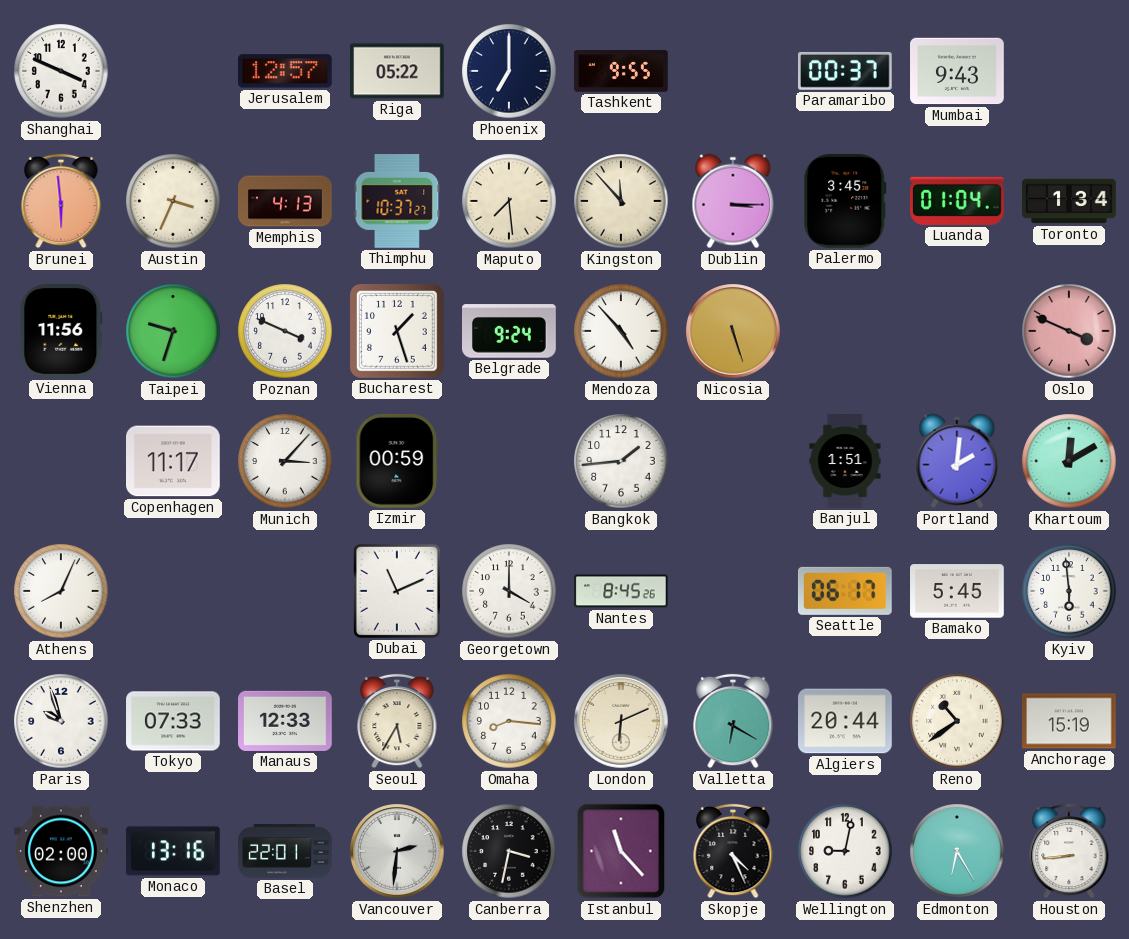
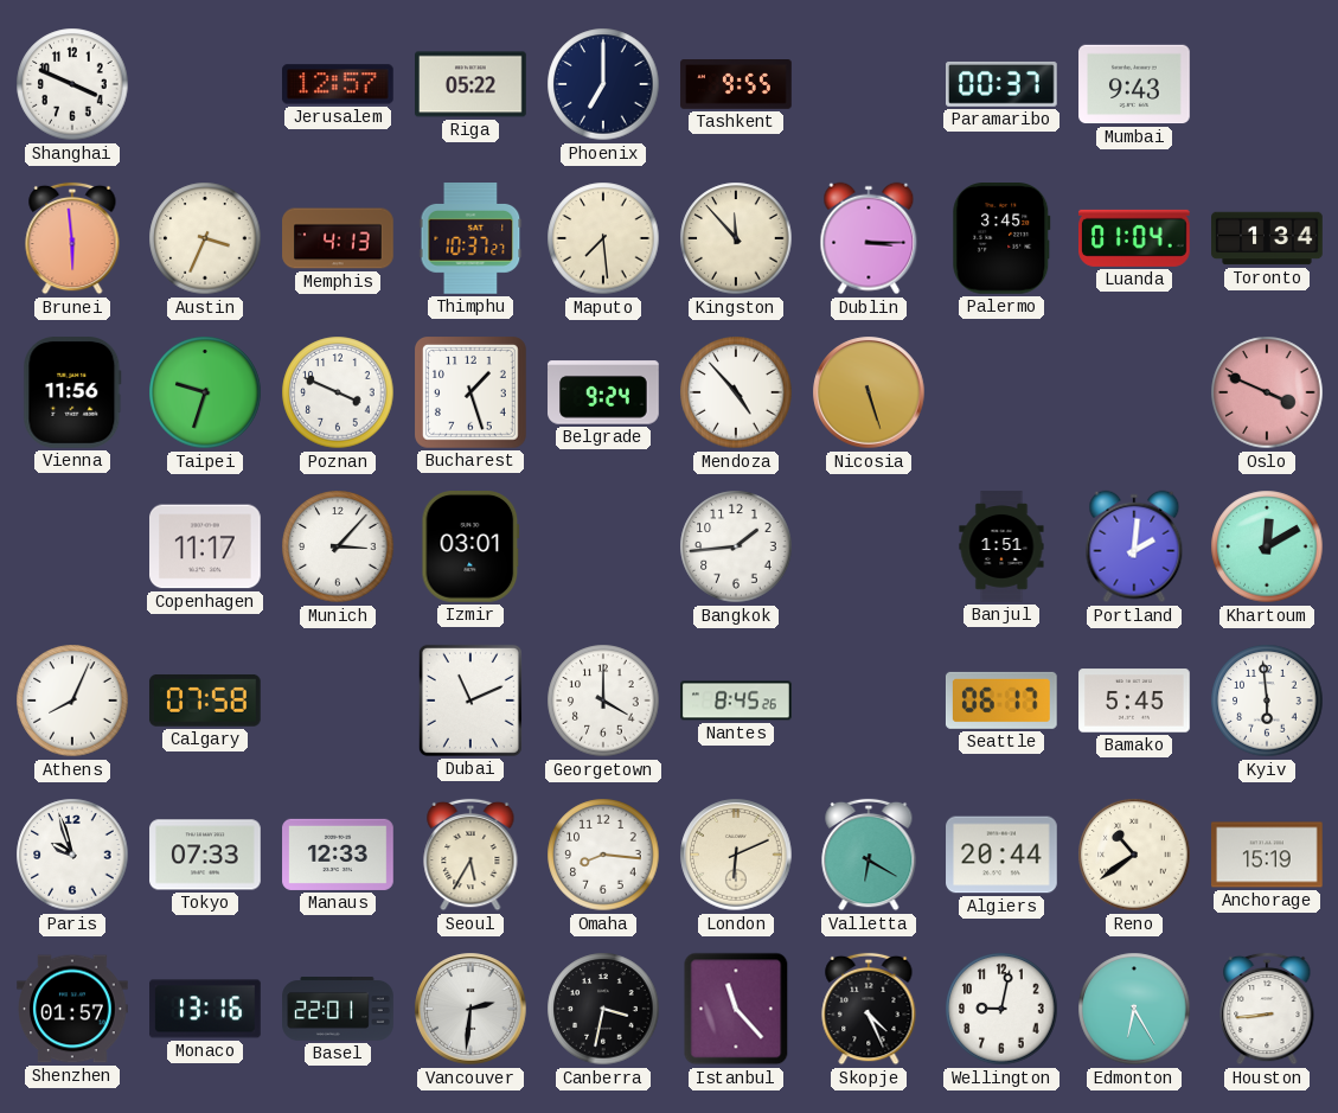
Izmir: 00:59 -> 03:01 (470, 548)
Calgary: none -> 07:58 (205, 701)
Shenzhen: 02:00 -> 01:57 (72, 1009)
